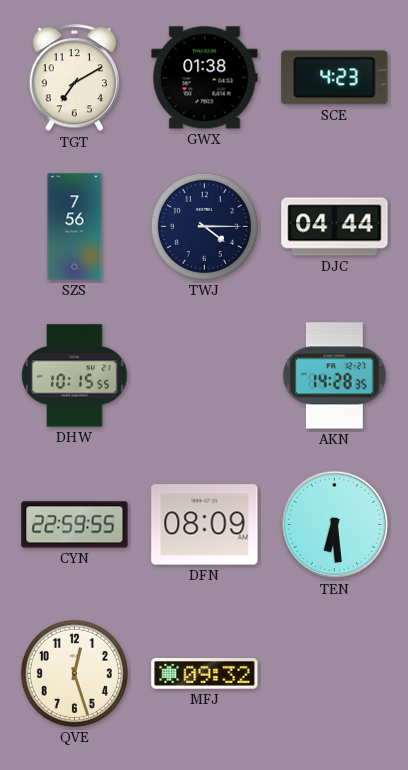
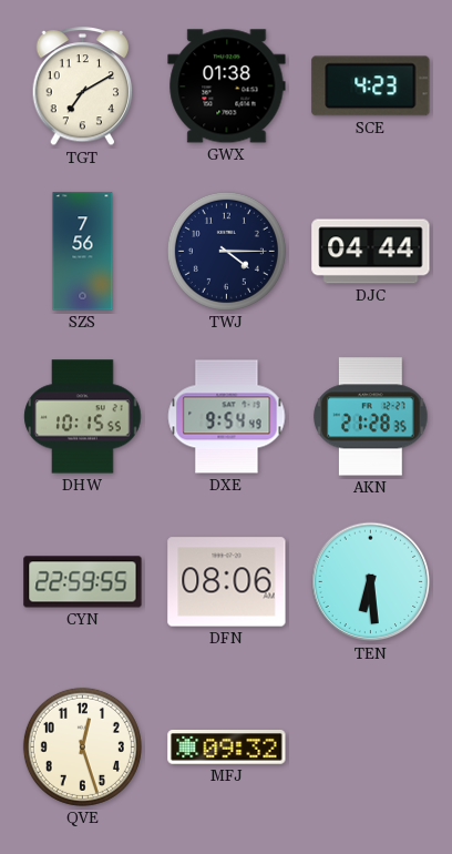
DXE: none -> 9:54 (227, 417)
AKN: 14:28 -> 21:28 (371, 417)
DFN: 08:09 -> 08:06 (227, 582)
